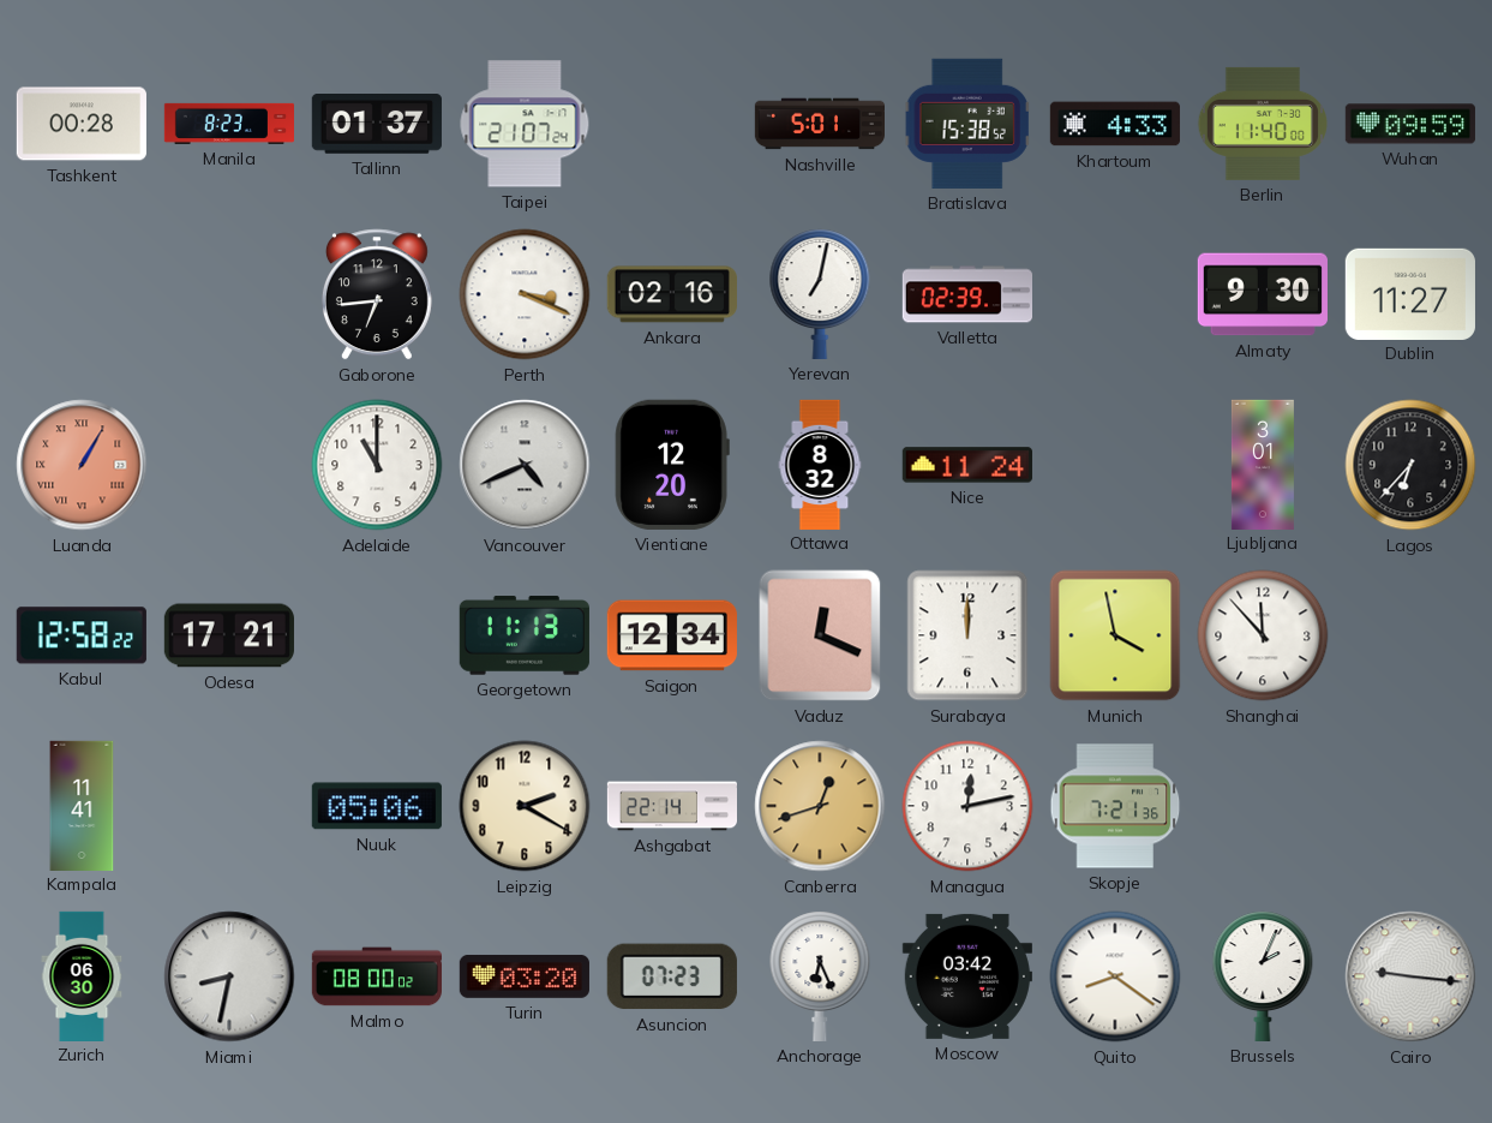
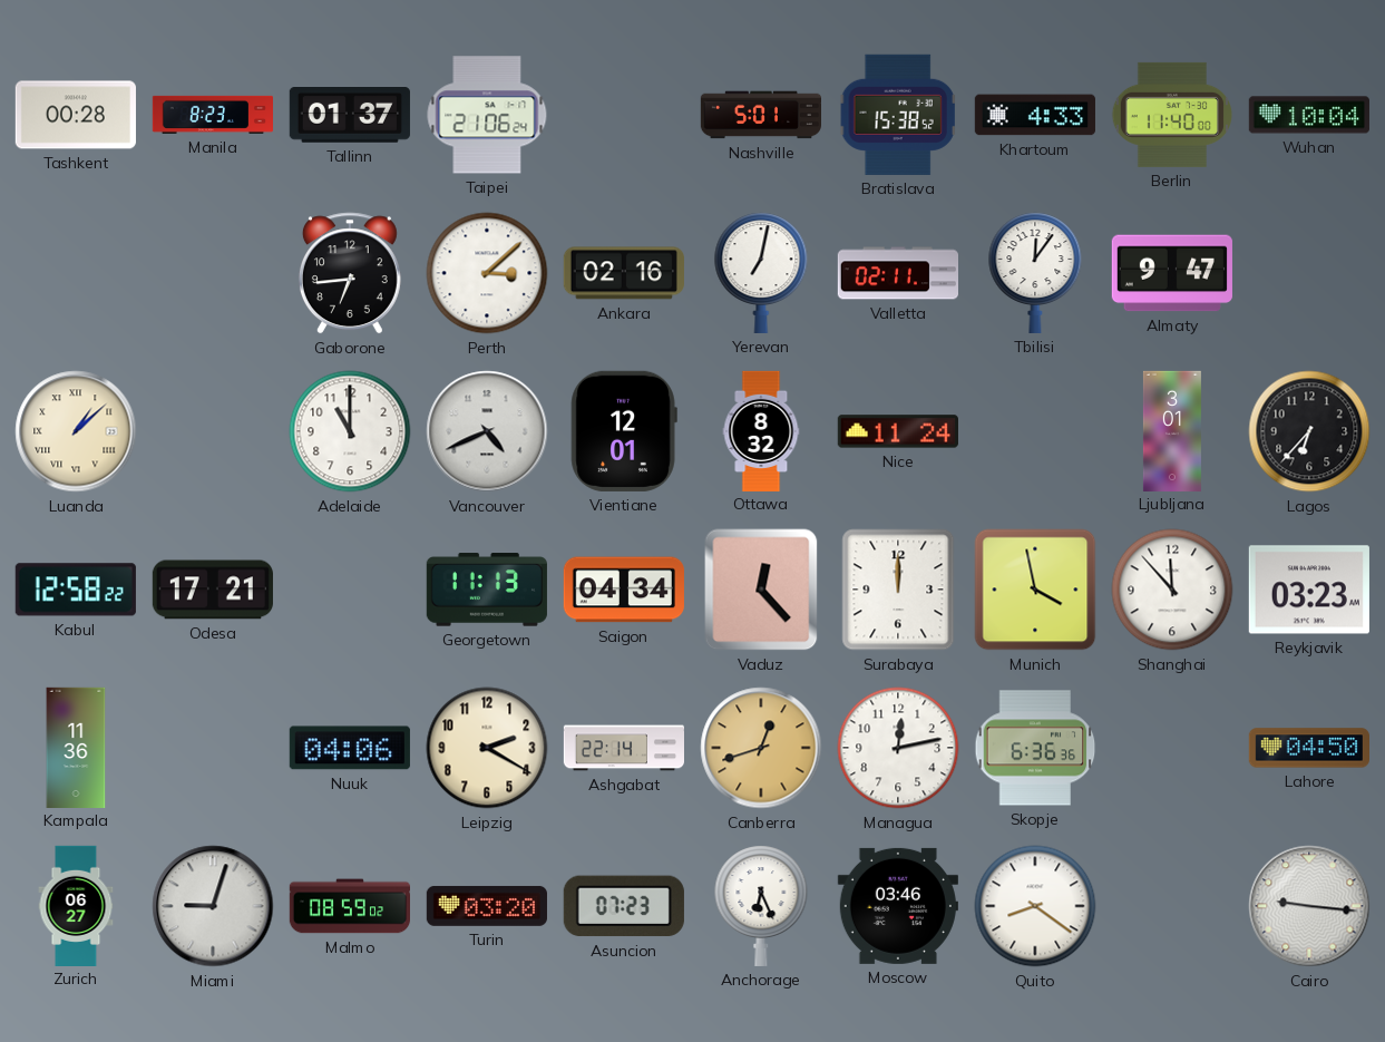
Taipei: 21:07 -> 21:06 (487, 115)
Wuhan: 09:59 -> 10:04 (1309, 115)
Perth: 3:19 -> 3:08 (487, 273)
Valletta: 02:39 -> 02:11 (897, 273)
Tbilisi: none -> 12:06 (1035, 273)
Almaty: 9:30 -> 9:47 (1172, 273)
Dublin: 11:27 -> none (1410, 293)
Luanda: 1:05 -> 1:08 (76, 431)
Luanda dial: salmon -> cream (76, 431)
Vientiane: 12:20 -> 12:01 (624, 431)
Saigon: 12:34 -> 04:34 (624, 590)
Vaduz: 12:19 -> 12:23 (761, 590)
Reykjavik: none -> 03:23 (1309, 590)
Kampala: 11:41 -> 11:36 (76, 747)
Nuuk: 05:06 -> 04:06 (350, 748)
Skopje: 7:21 -> 6:36 (1035, 748)
Lahore: none -> 04:50 (1308, 748)
Zurich: 06:30 -> 06:27 (76, 905)
Miami: 8:32 -> 9:03 (213, 906)
Malmo: 08:00 -> 08:59 (349, 906)
Moscow: 03:42 -> 03:46 (898, 906)
Brussels: 2:04 -> none (1263, 976)
